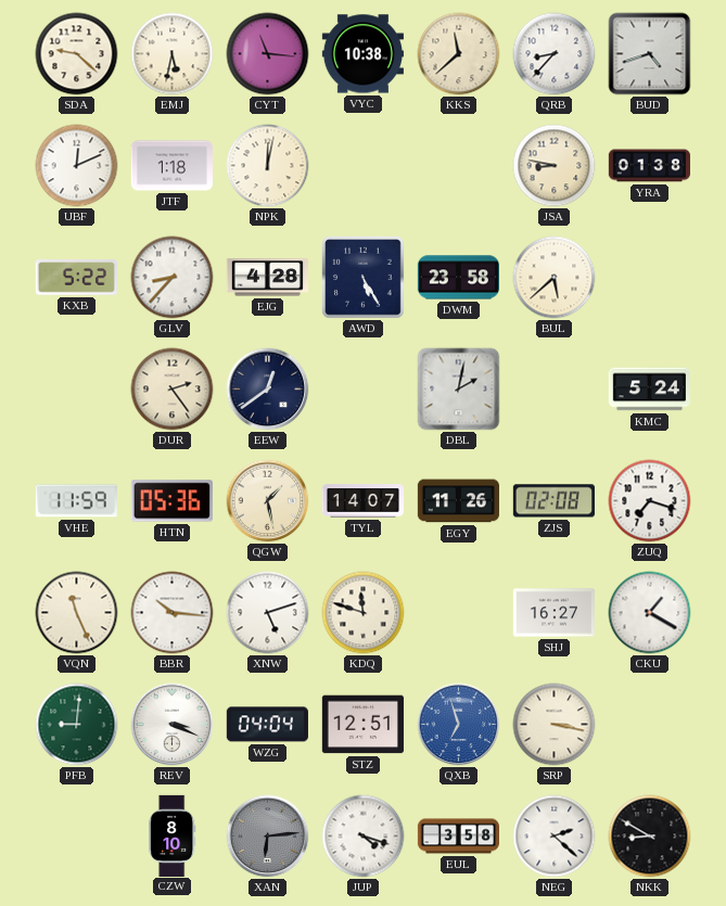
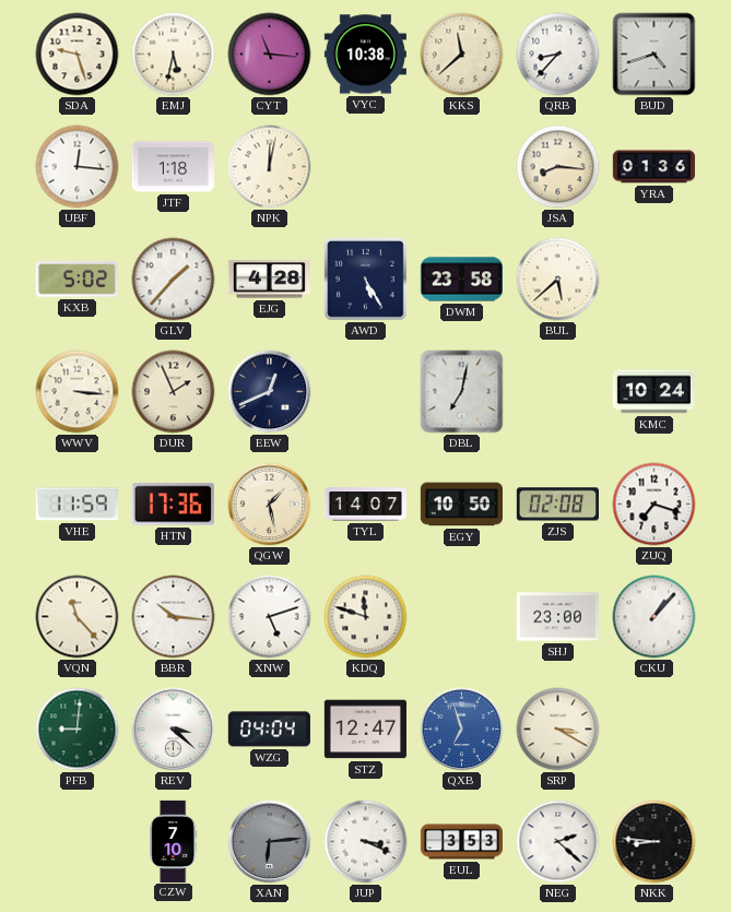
SDA: 9:22 -> 9:27 (78, 55)
UBF: 12:11 -> 12:16 (78, 167)
JSA: 8:47 -> 8:16 (558, 167)
YRA: 01:38 -> 01:36 (653, 167)
KXB: 5:22 -> 5:02 (76, 280)
GLV: 8:37 -> 1:37 (174, 280)
WWV: none -> 3:16 (78, 392)
DUR: 2:24 -> 1:56 (174, 392)
EEW: 12:39 -> 12:41 (270, 392)
DBL: 2:02 -> 7:02 (462, 392)
KMC: 5:24 -> 10:24 (653, 392)
HTN: 05:36 -> 17:36 (173, 505)
EGY: 11:26 -> 10:50 (461, 505)
VQN: 11:26 -> 11:23 (78, 617)
SHJ: 16:27 -> 23:00 (557, 617)
CKU: 1:20 -> 1:07 (655, 617)
REV: 3:19 -> 3:22 (174, 730)
STZ: 12:51 -> 12:47 (365, 730)
SRP: 3:17 -> 3:20 (558, 730)
CZW: 8:10 -> 7:10 (174, 841)
JUP: 4:18 -> 3:19 (366, 842)
EUL: 3:58 -> 3:53 (461, 842)
NKK: 8:50 -> 8:46 (655, 842)
